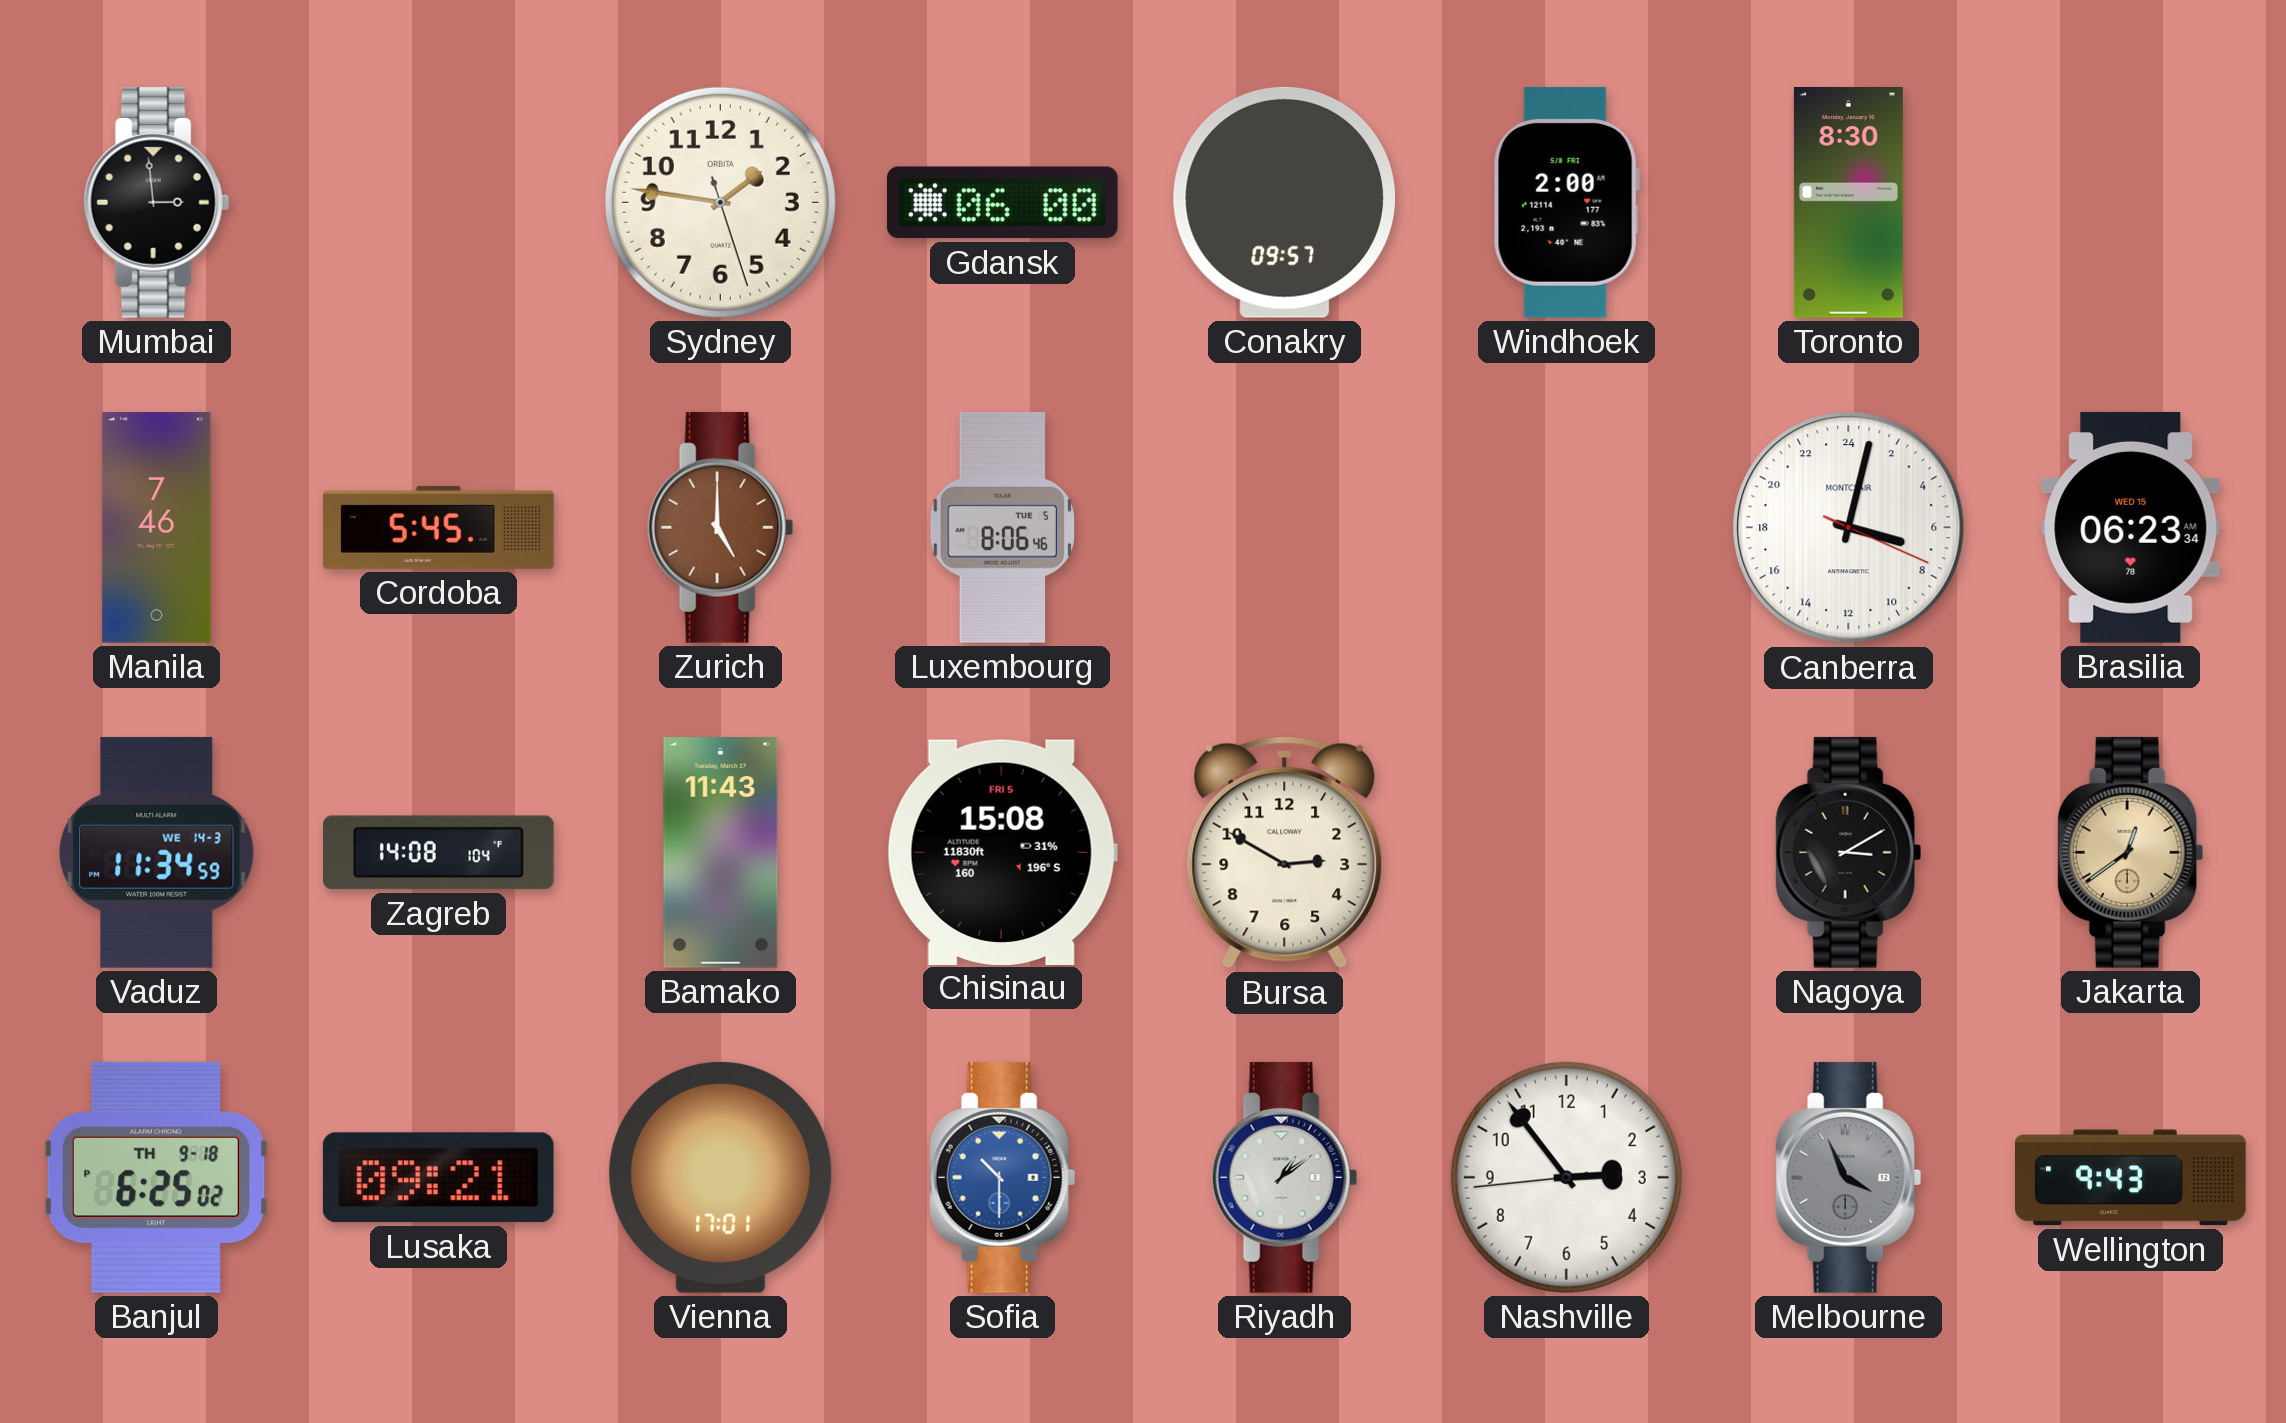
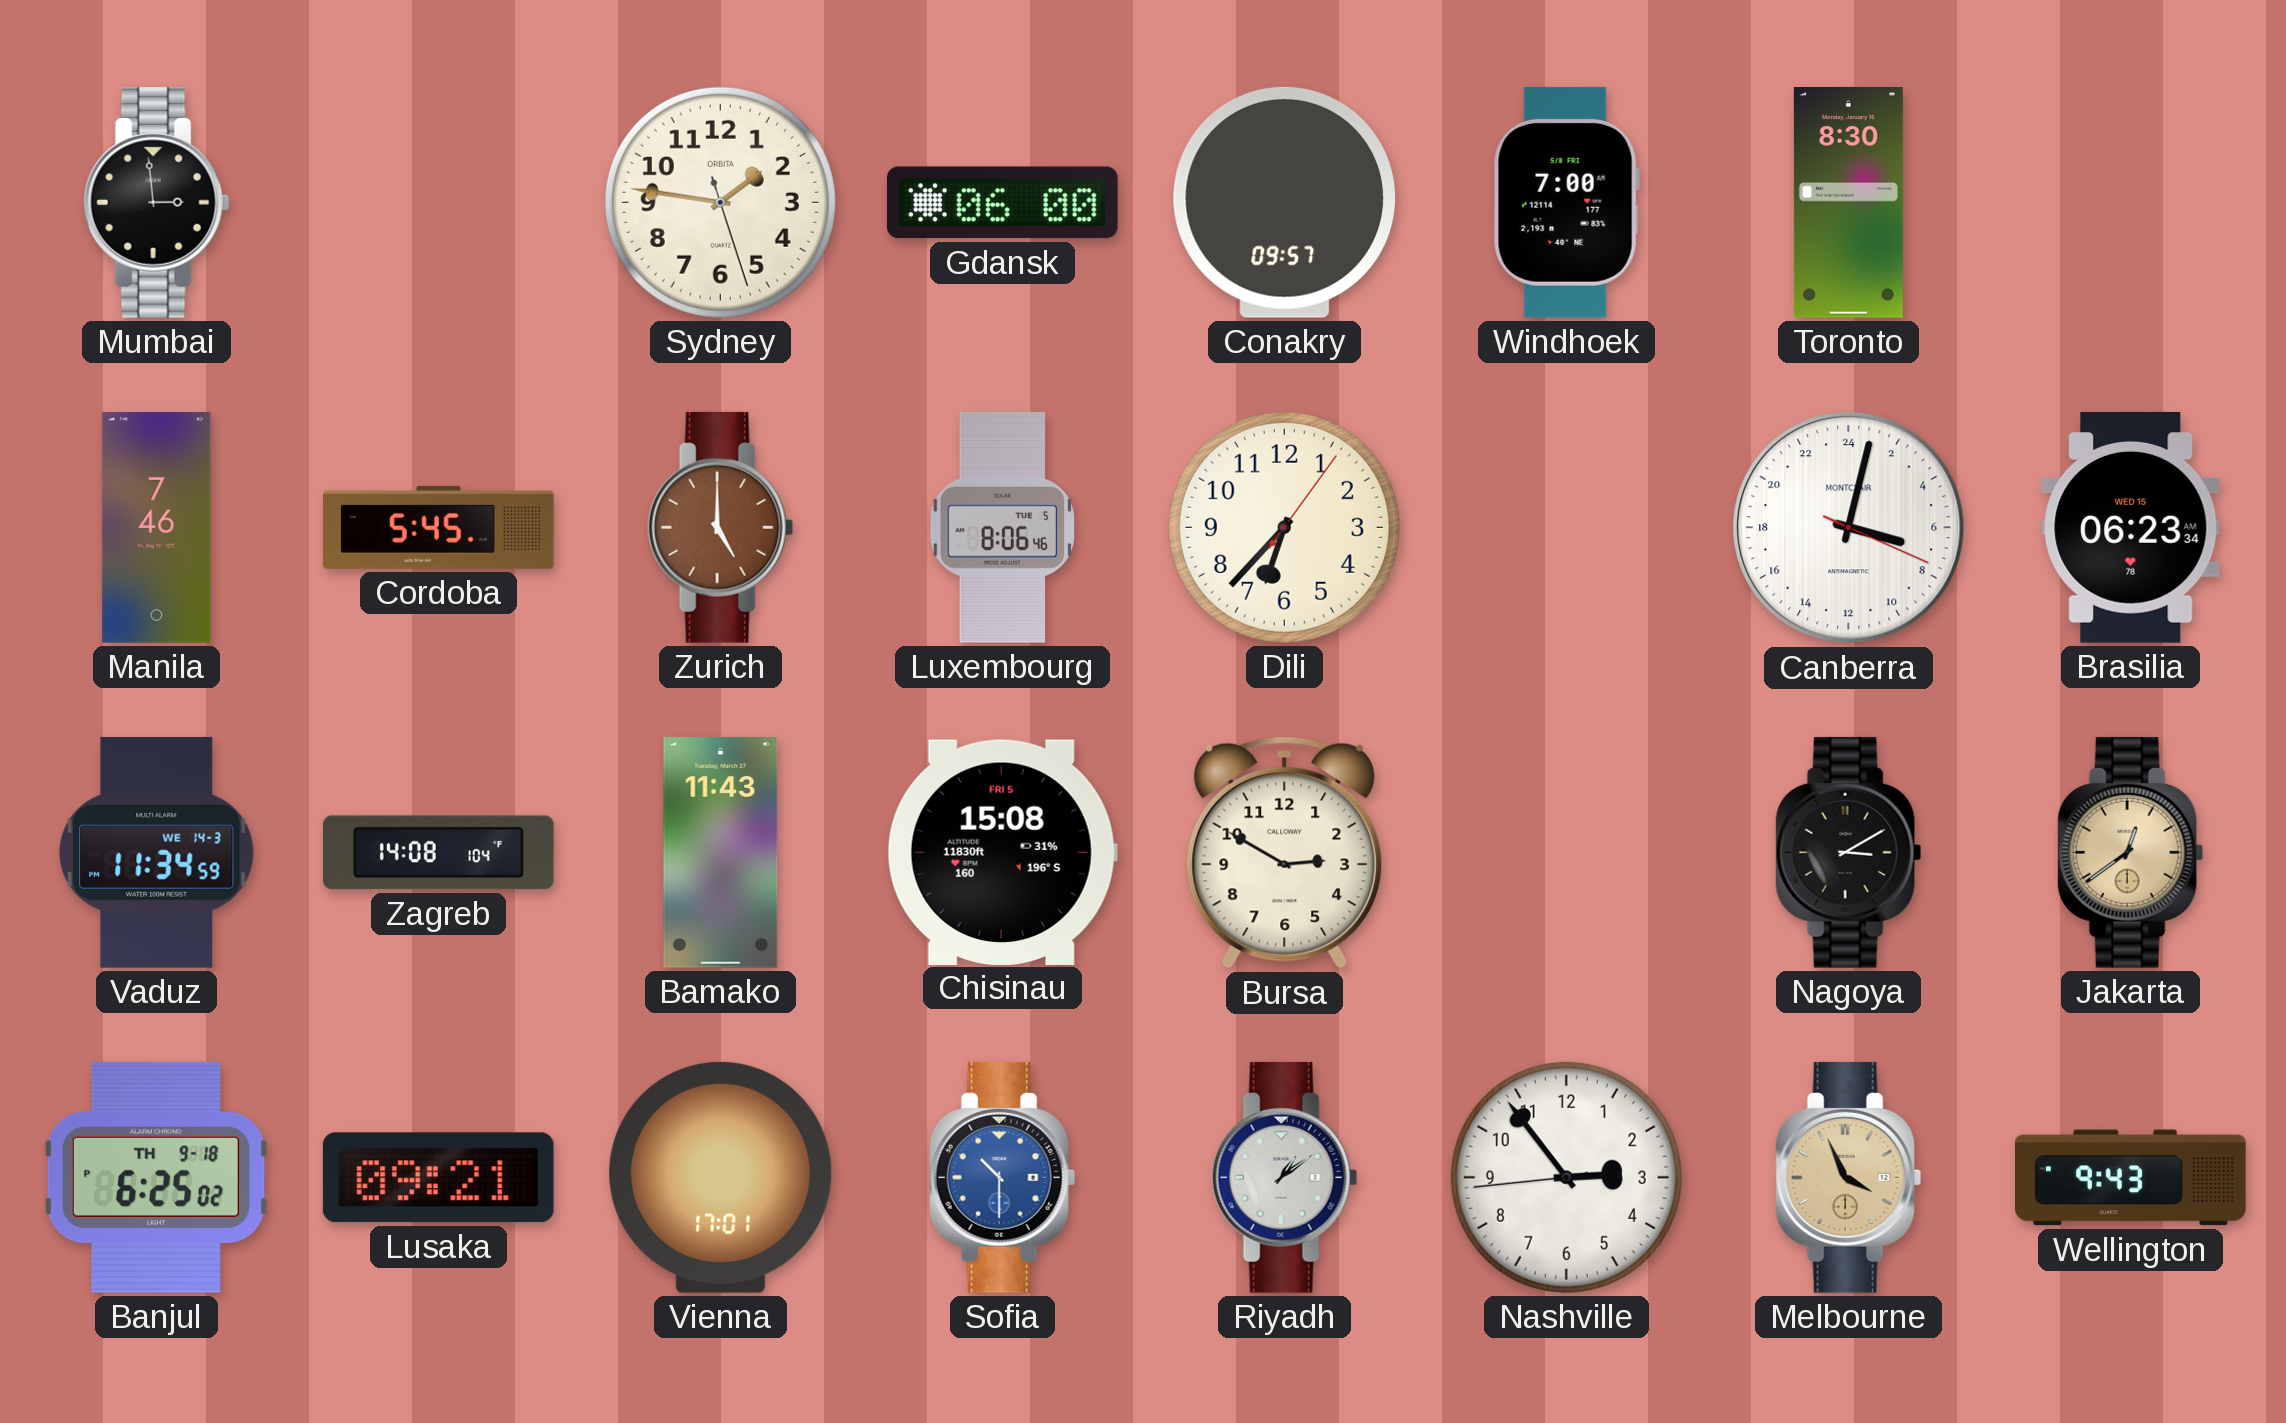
Windhoek: 2:00 -> 7:00 (1566, 202)
Dili: none -> 6:37 (1284, 527)
Melbourne dial: grey -> champagne (1849, 1177)
